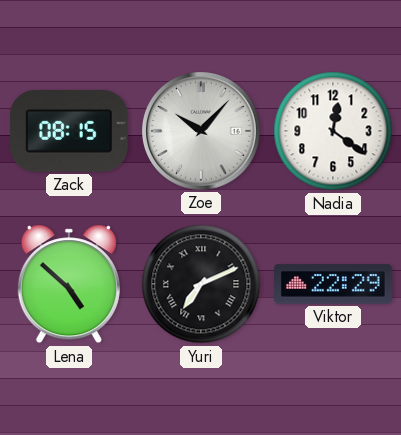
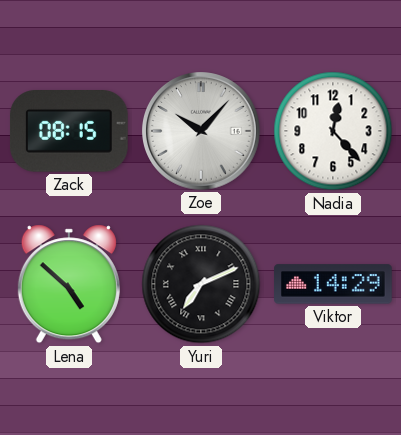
Nadia: 12:21 -> 12:23 (333, 131)
Viktor: 22:29 -> 14:29 (333, 284)
